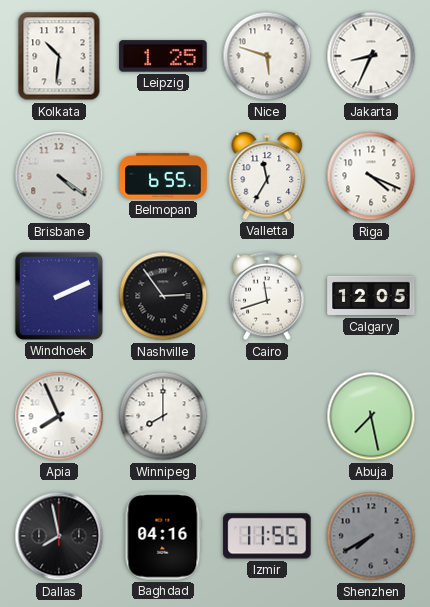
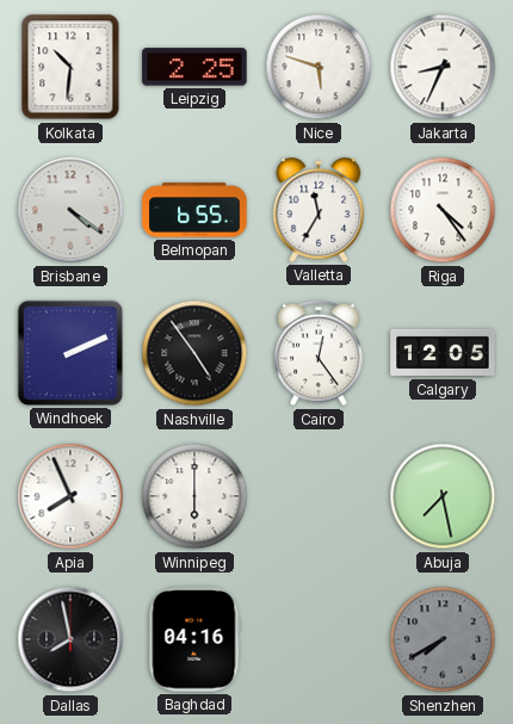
Leipzig: 1:25 -> 2:25 (194, 67)
Riga: 4:19 -> 4:24 (443, 210)
Nashville: 2:54 -> 4:54 (194, 353)
Cairo: 11:42 -> 12:24 (319, 353)
Winnipeg: 8:00 -> 6:00 (194, 496)
Izmir: 11:55 -> none (267, 536)
